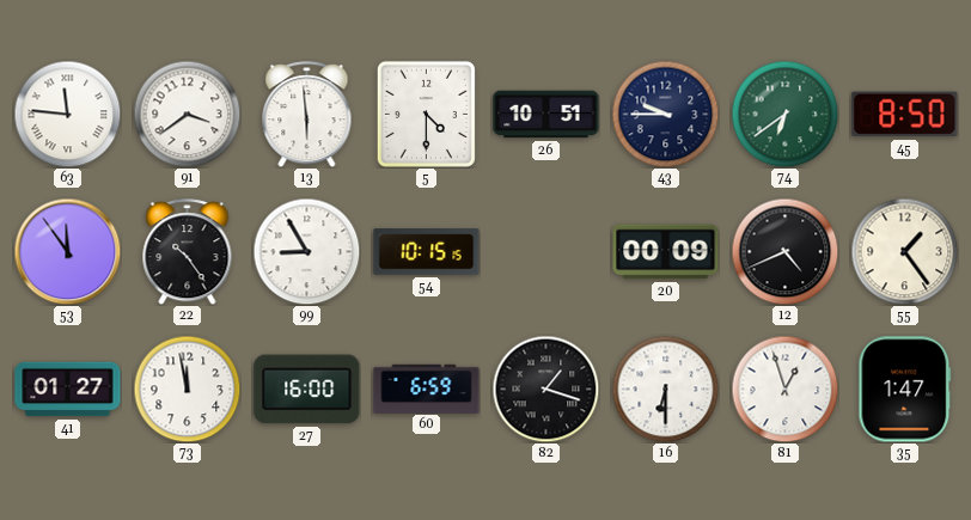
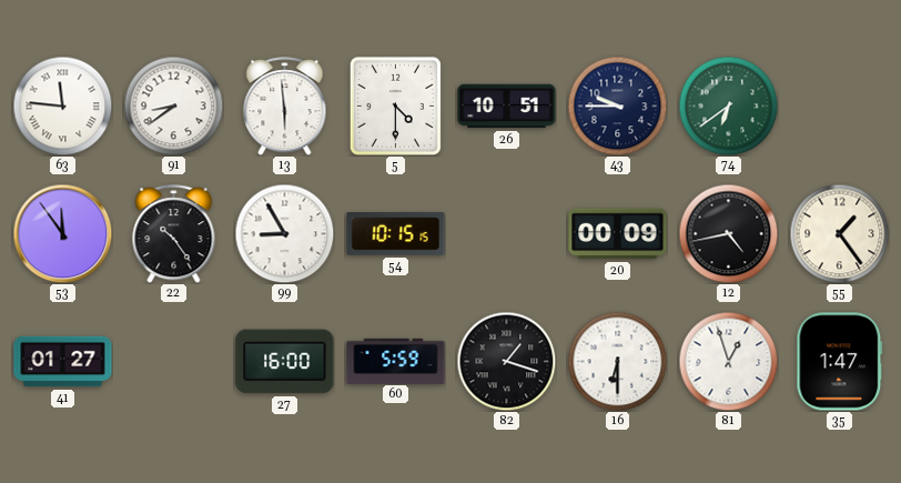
91: 3:39 -> 8:39 (173, 105)
45: 8:50 -> none (905, 115)
12: 4:41 -> 4:43 (728, 233)
73: 11:58 -> none (187, 389)
60: 6:59 -> 5:59 (396, 361)
